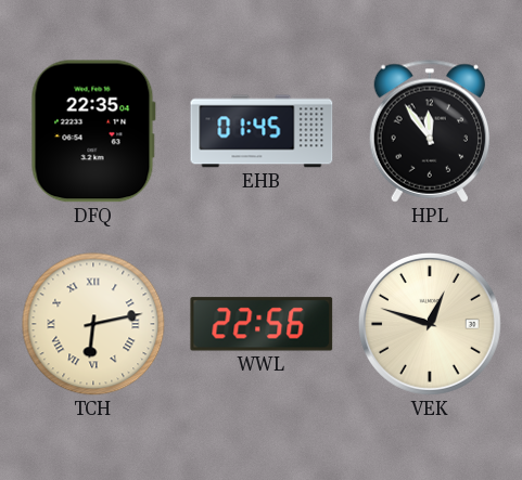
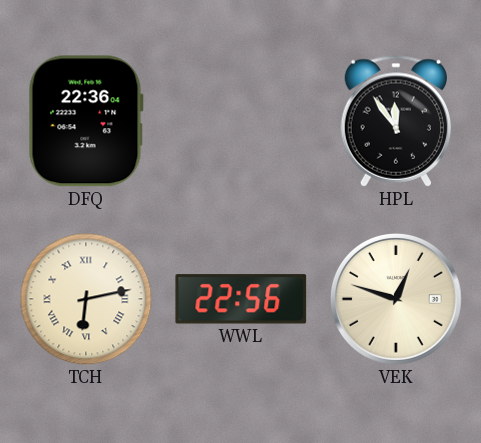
DFQ: 22:35 -> 22:36 (86, 121)
EHB: 01:45 -> none (262, 131)
